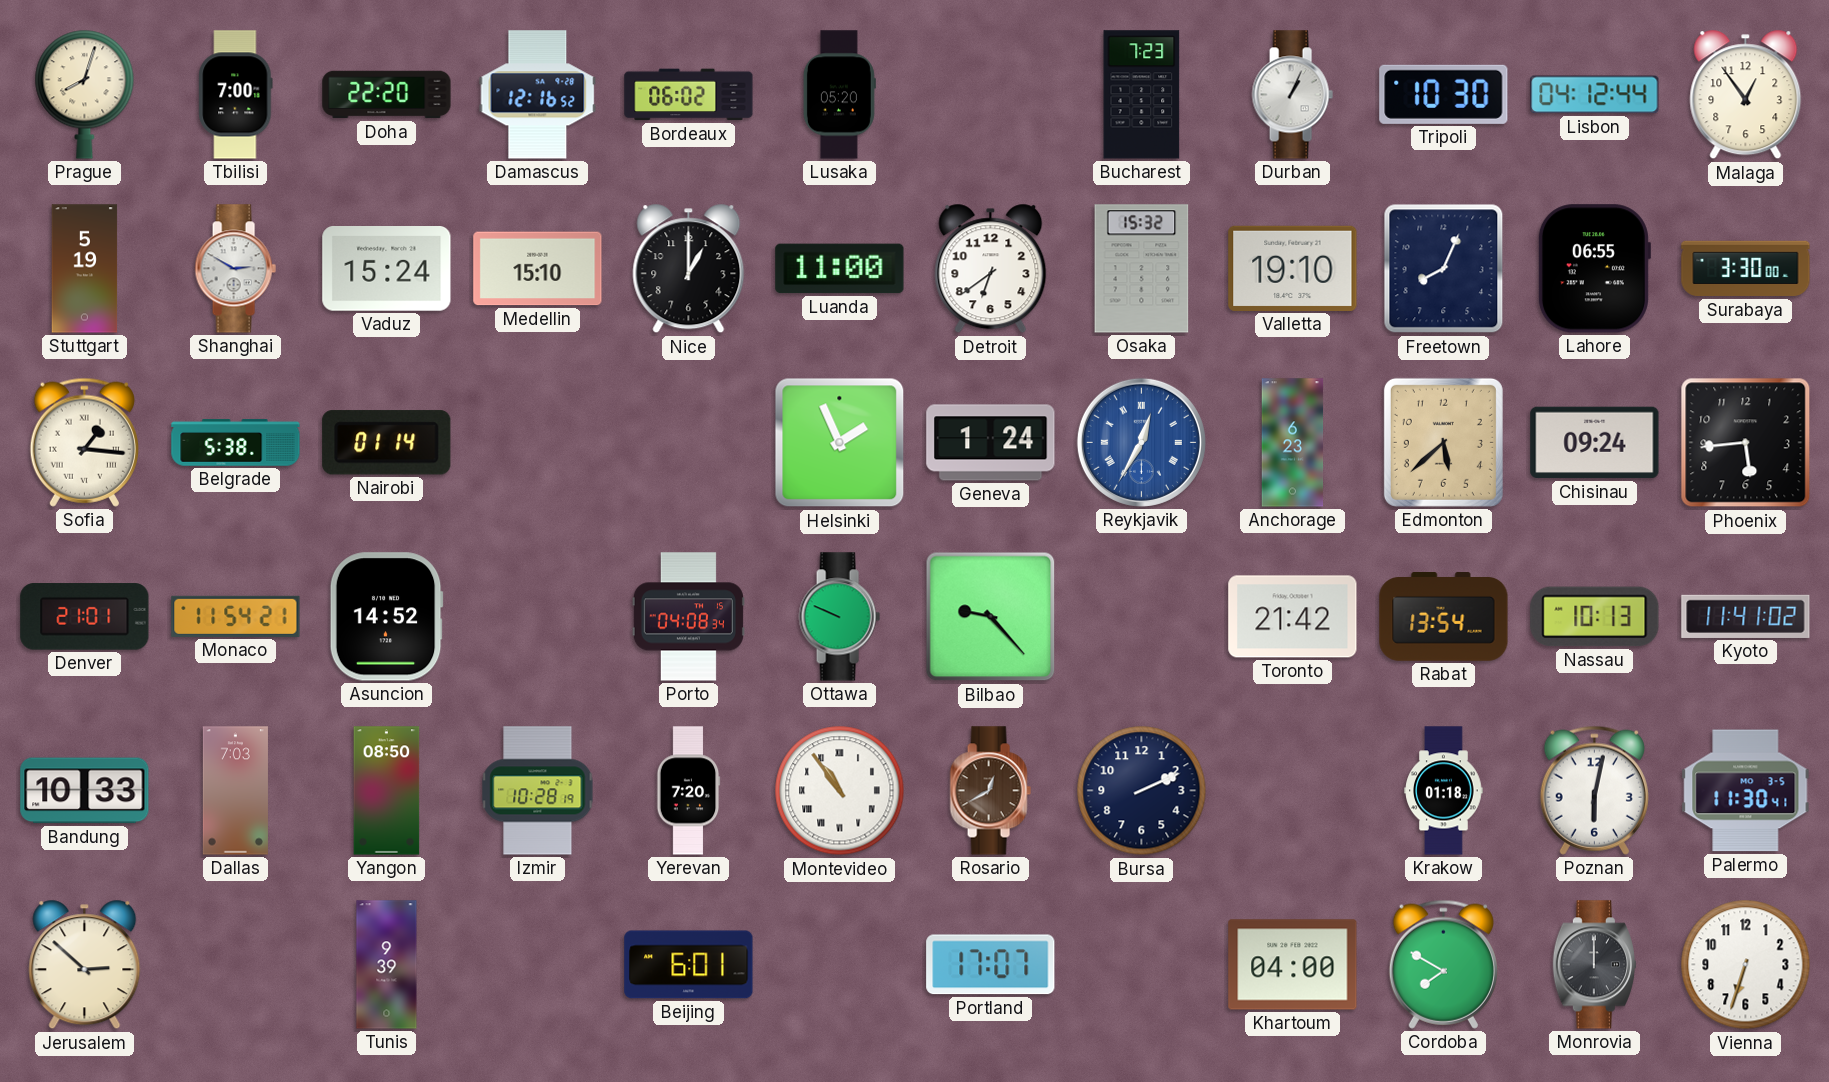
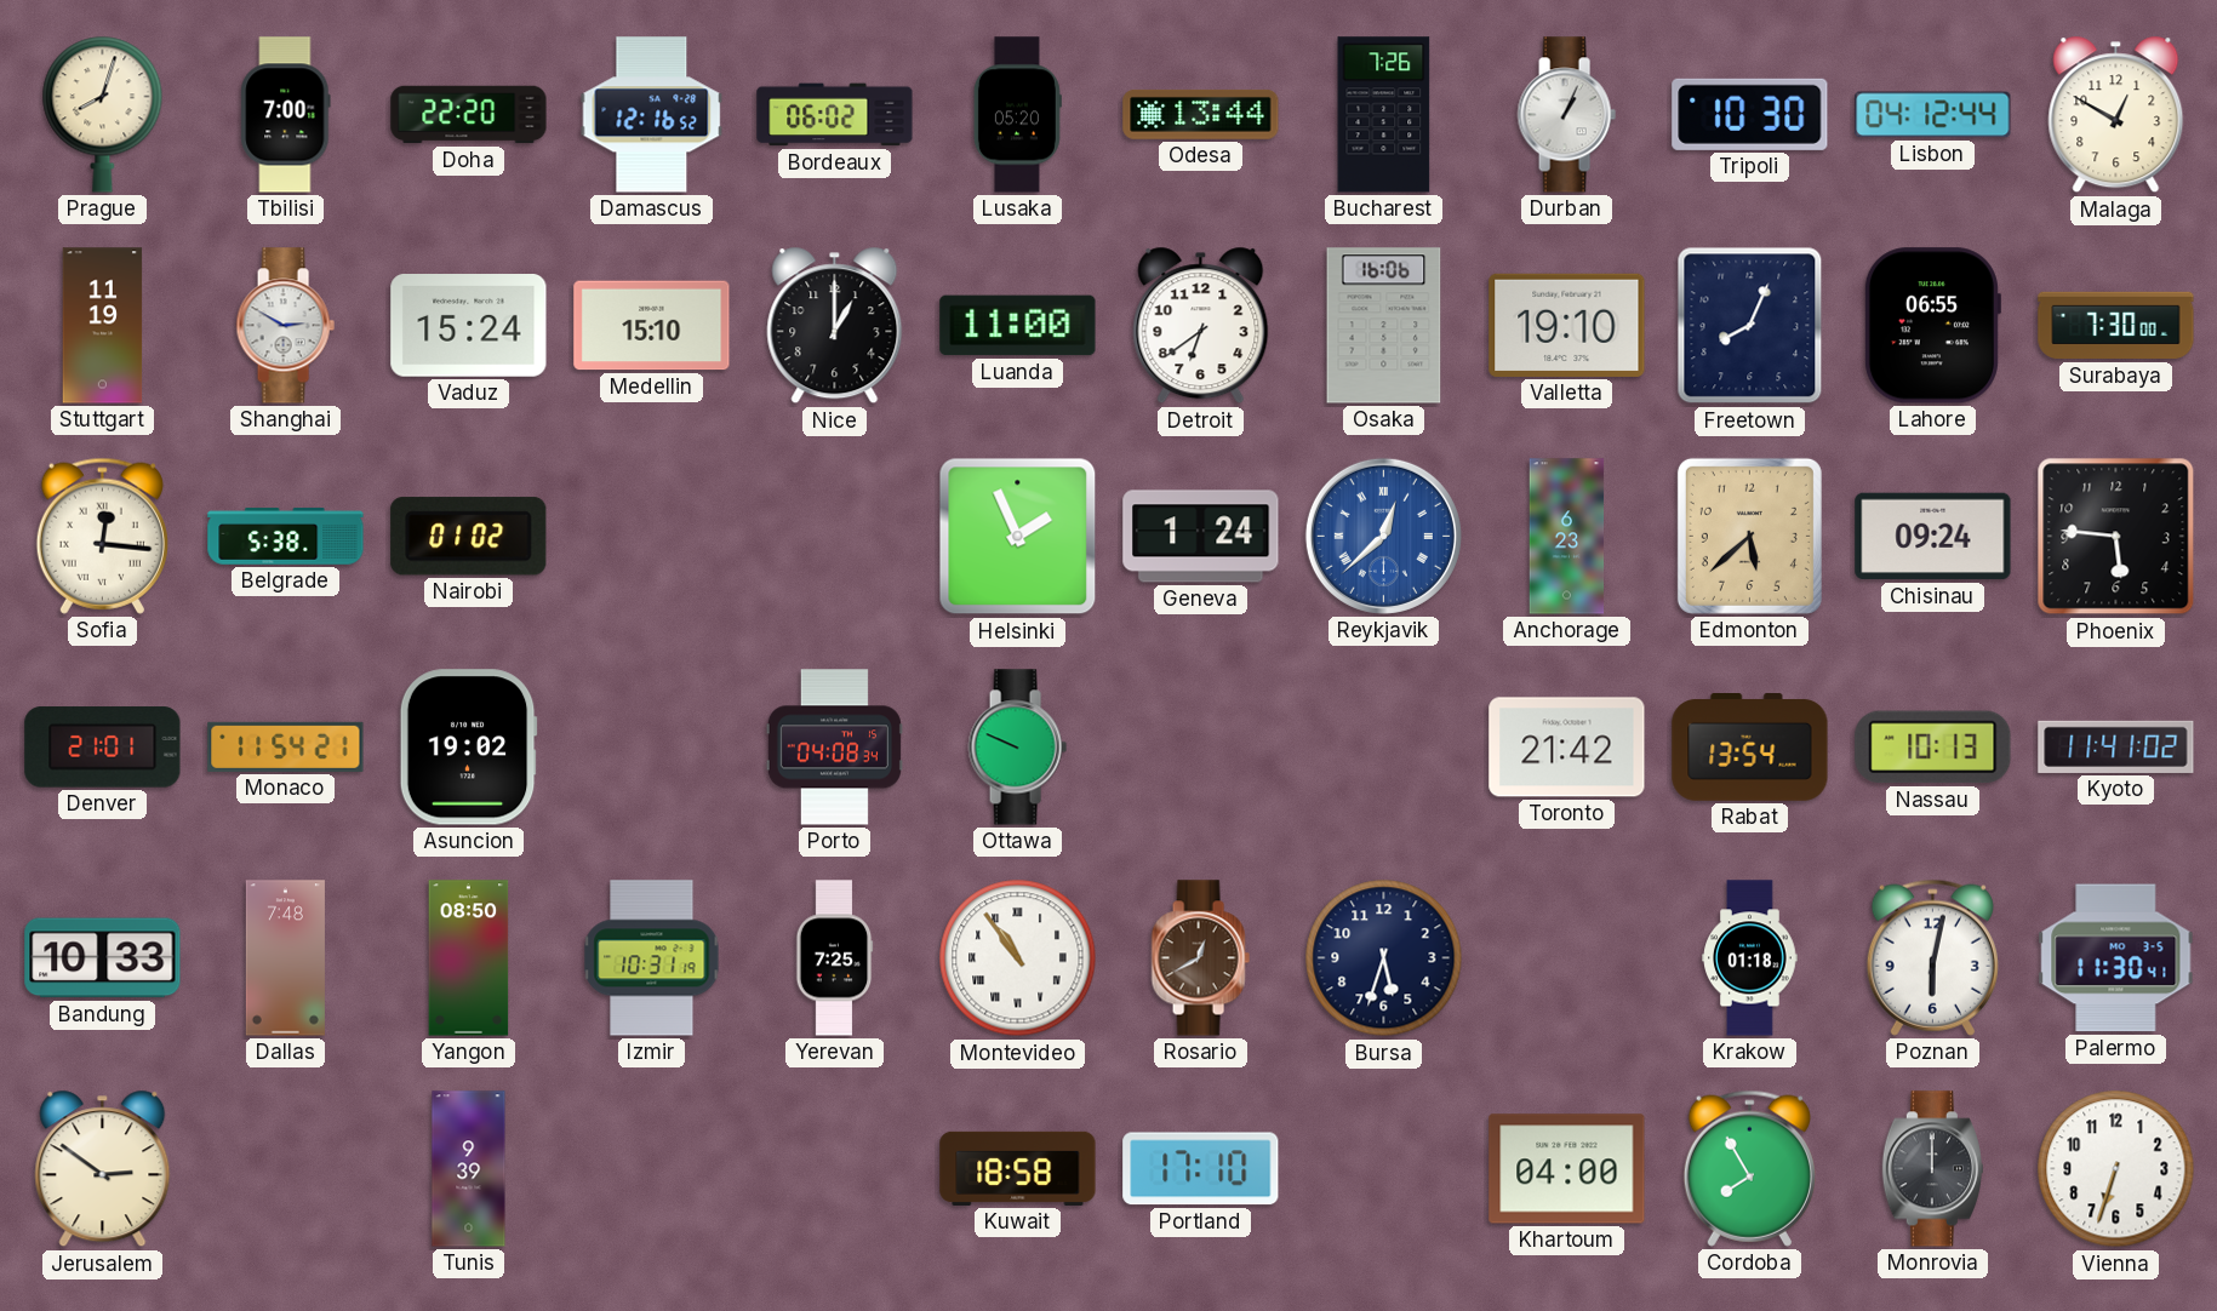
Odesa: none -> 13:44 (1201, 114)
Bucharest: 7:23 -> 7:26 (1384, 115)
Malaga: 12:54 -> 12:50 (2116, 115)
Stuttgart: 5:19 -> 11:19 (103, 326)
Osaka: 15:32 -> 16:06 (1384, 326)
Surabaya: 3:30 -> 7:30 (2116, 326)
Sofia: 1:16 -> 12:16 (102, 536)
Nairobi: 01:14 -> 01:02 (469, 537)
Reykjavik: 12:35 -> 12:38 (1383, 536)
Phoenix: 5:44 -> 5:46 (2116, 537)
Asuncion: 14:52 -> 19:02 (468, 748)
Bilbao: 9:23 -> none (991, 617)
Dallas: 7:03 -> 7:48 (285, 958)
Izmir: 10:28 -> 10:31 (652, 958)
Yerevan: 7:20 -> 7:25 (834, 958)
Bursa: 2:11 -> 5:33 (1384, 958)
Jerusalem: 2:52 -> 2:51 (103, 1169)
Beijing: 6:01 -> none (689, 965)
Kuwait: none -> 18:58 (1018, 1168)
Portland: 17:07 -> 17:10 (1201, 1169)
Cordoba: 7:50 -> 7:55 (1749, 1168)
